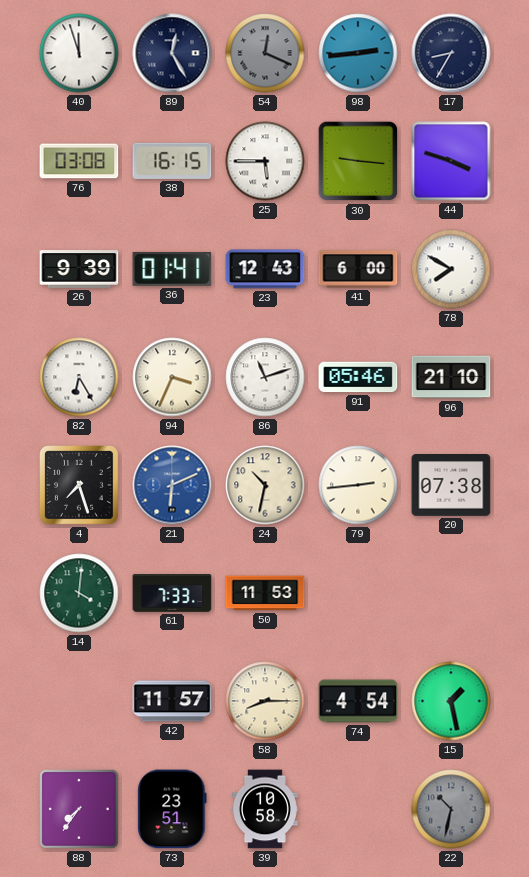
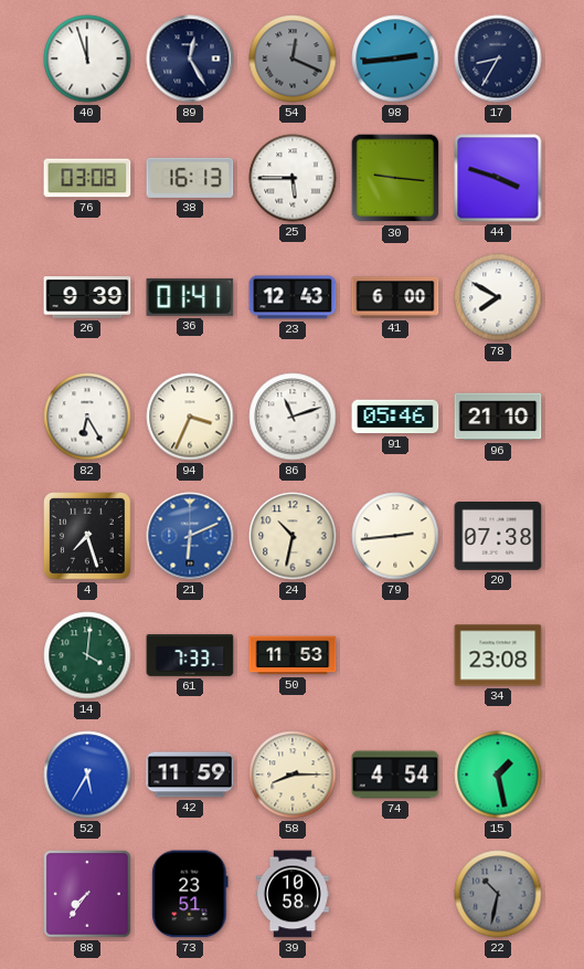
38: 16:15 -> 16:13 (190, 178)
34: none -> 23:08 (498, 655)
52: none -> 5:35 (87, 775)
42: 11:57 -> 11:59 (190, 775)
